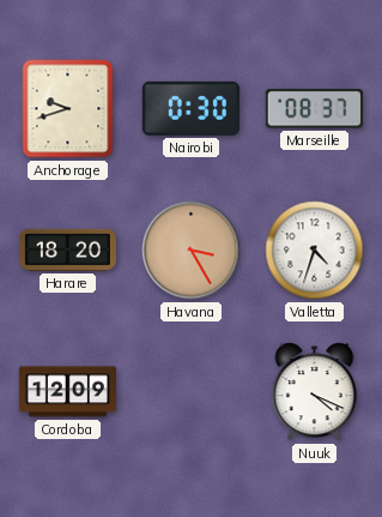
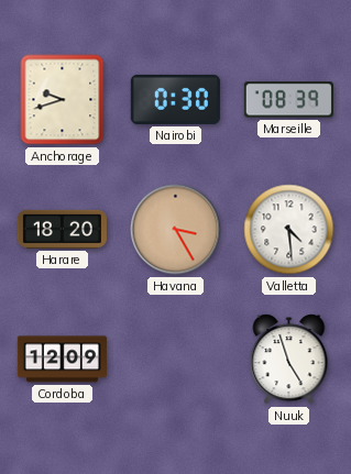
Marseille: 08:37 -> 08:39 (288, 100)
Valletta: 4:33 -> 4:29 (289, 230)
Nuuk: 4:19 -> 4:57 (289, 360)
